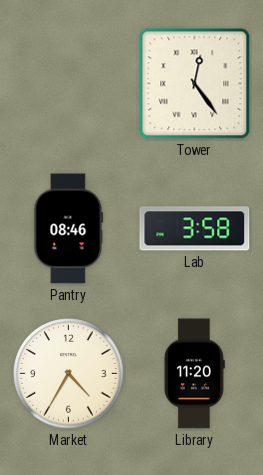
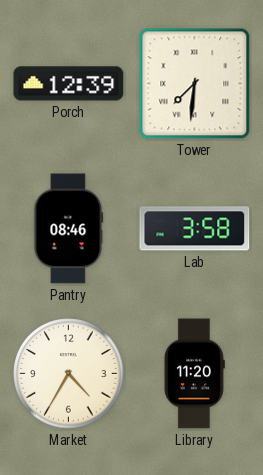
Porch: none -> 12:39 (69, 84)
Tower: 12:24 -> 7:31 (195, 84)
